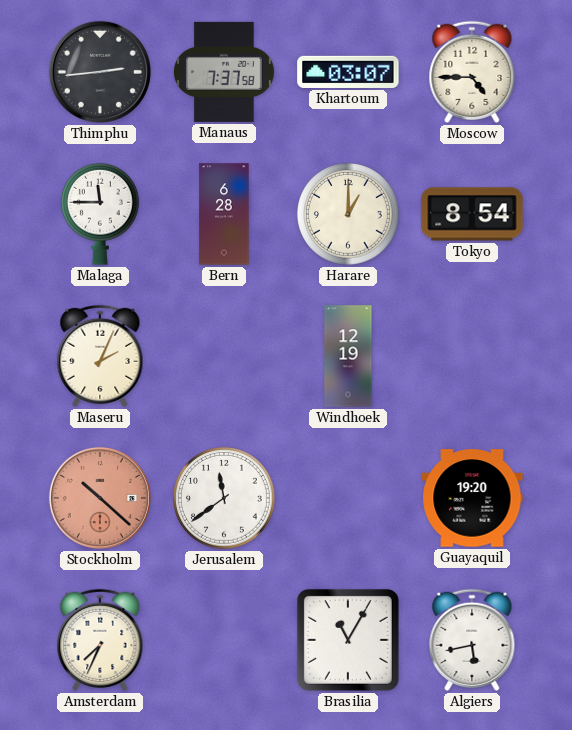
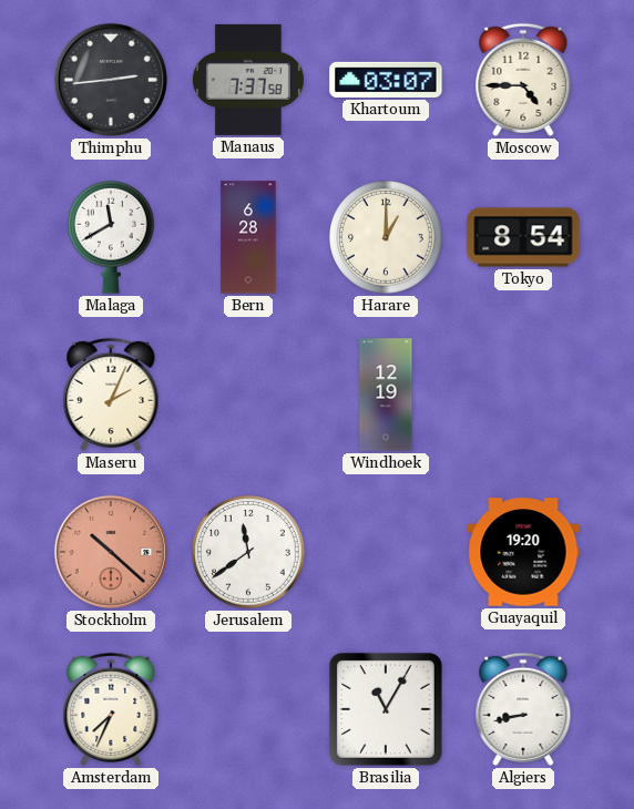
Malaga: 11:45 -> 11:40 (111, 237)
Algiers: 5:43 -> 8:43 (523, 709)
